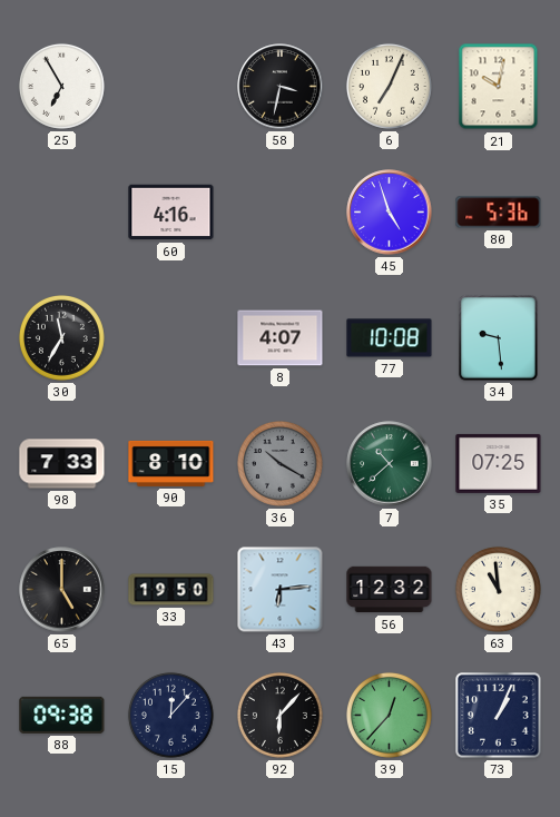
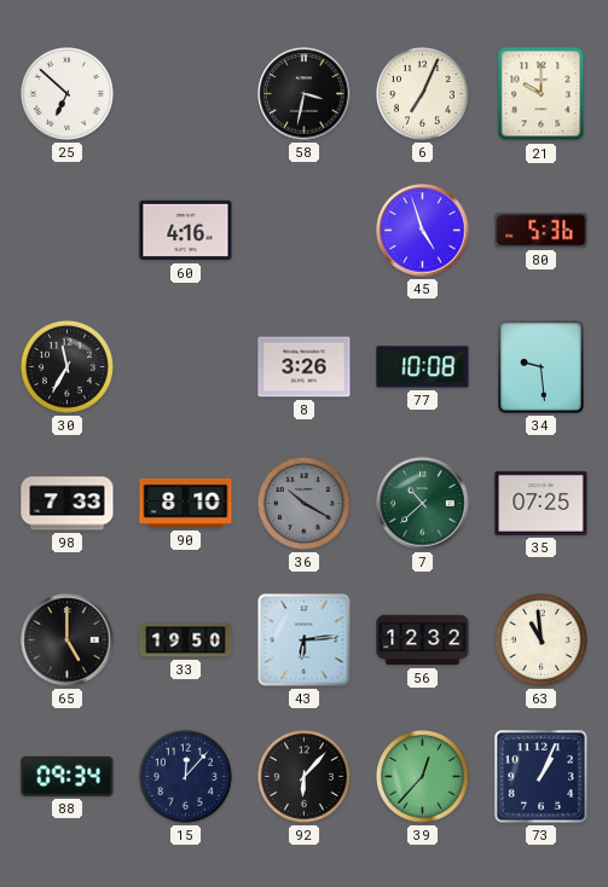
25: 6:55 -> 6:52 (66, 93)
21: 10:02 -> 10:00 (542, 94)
8: 4:07 -> 3:26 (305, 367)
88: 09:38 -> 09:34 (68, 776)
